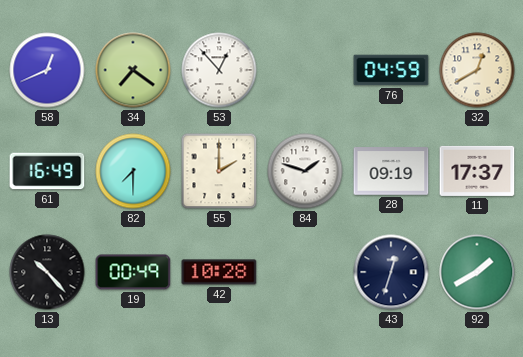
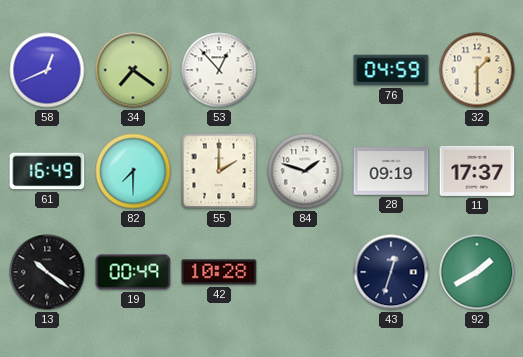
32: 12:40 -> 1:30 (477, 70)
13: 10:23 -> 10:21 (47, 272)
